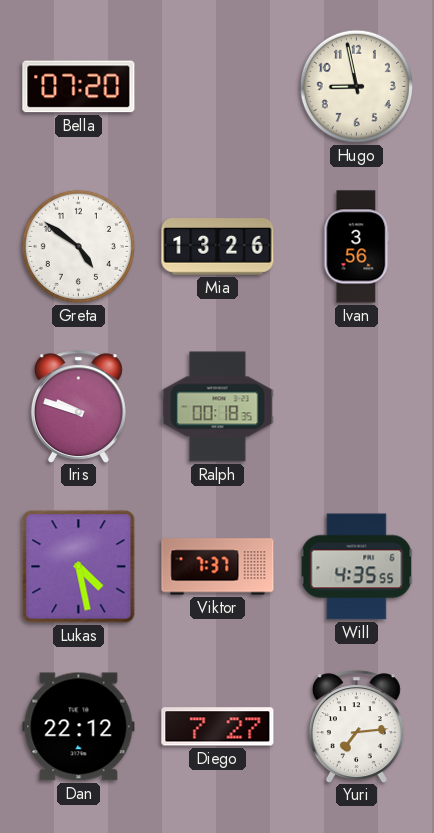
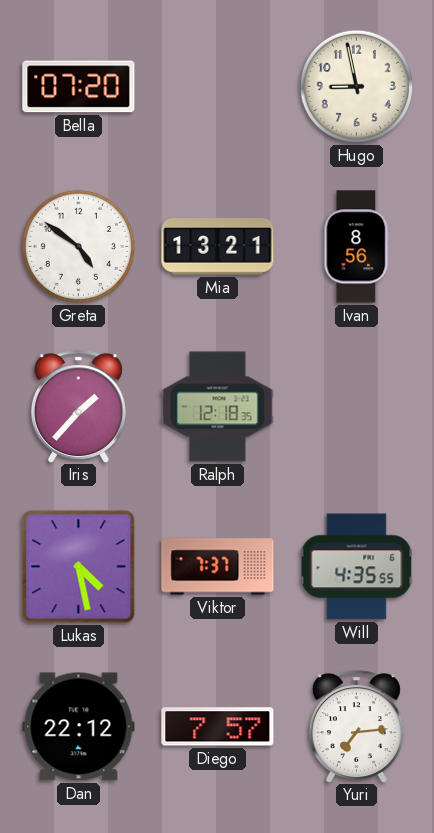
Mia: 13:26 -> 13:21 (218, 247)
Ivan: 3:56 -> 8:56 (357, 247)
Iris: 9:48 -> 1:37 (78, 406)
Ralph: 00:18 -> 12:18 (218, 407)
Diego: 7:27 -> 7:57 (218, 727)
